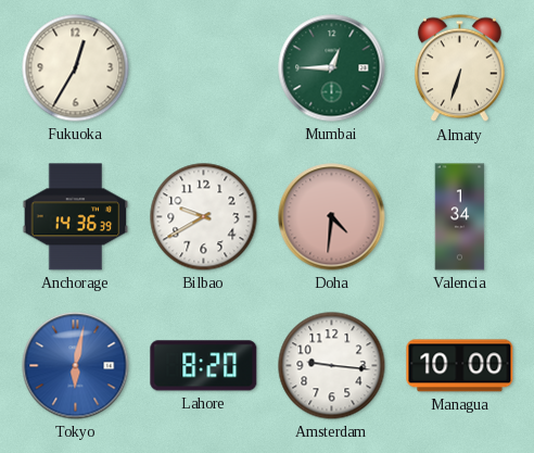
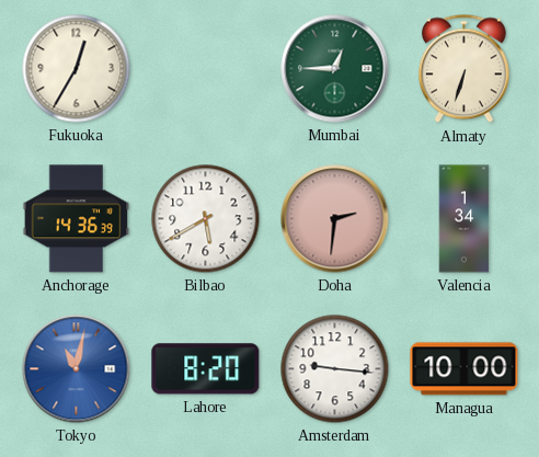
Bilbao: 9:40 -> 5:40 (206, 219)
Doha: 4:31 -> 2:31 (335, 219)
Tokyo: 6:02 -> 11:02 (77, 369)
